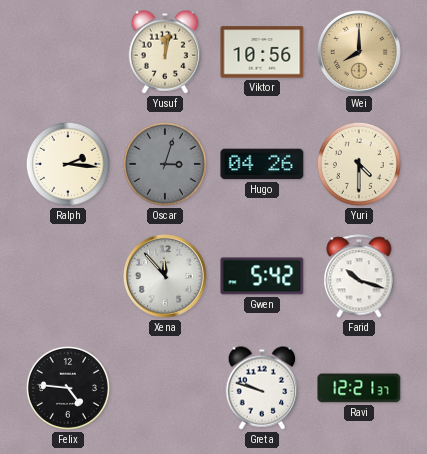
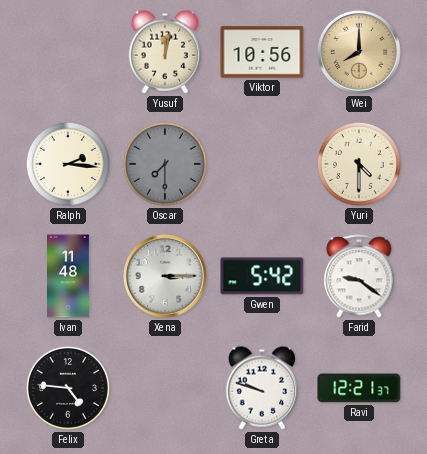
Oscar: 3:03 -> 7:30 (165, 164)
Hugo: 04:26 -> none (262, 164)
Ivan: none -> 11:48 (68, 276)
Xena: 11:53 -> 3:15 (166, 277)
Farid: 10:18 -> 9:21 (359, 276)
